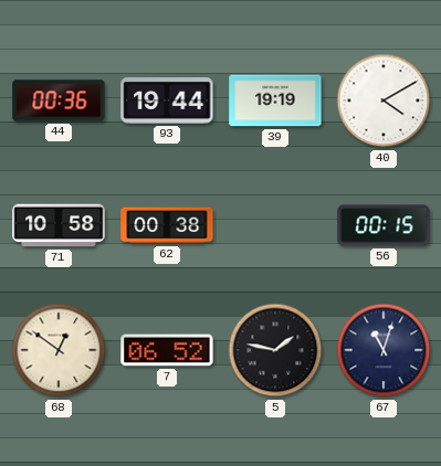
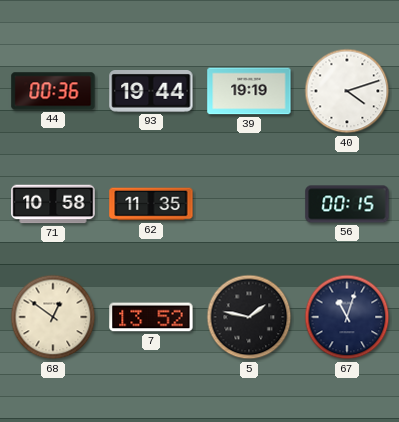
40: 4:10 -> 4:12 (347, 91)
62: 00:38 -> 11:35 (151, 204)
7: 06:52 -> 13:52 (151, 317)
